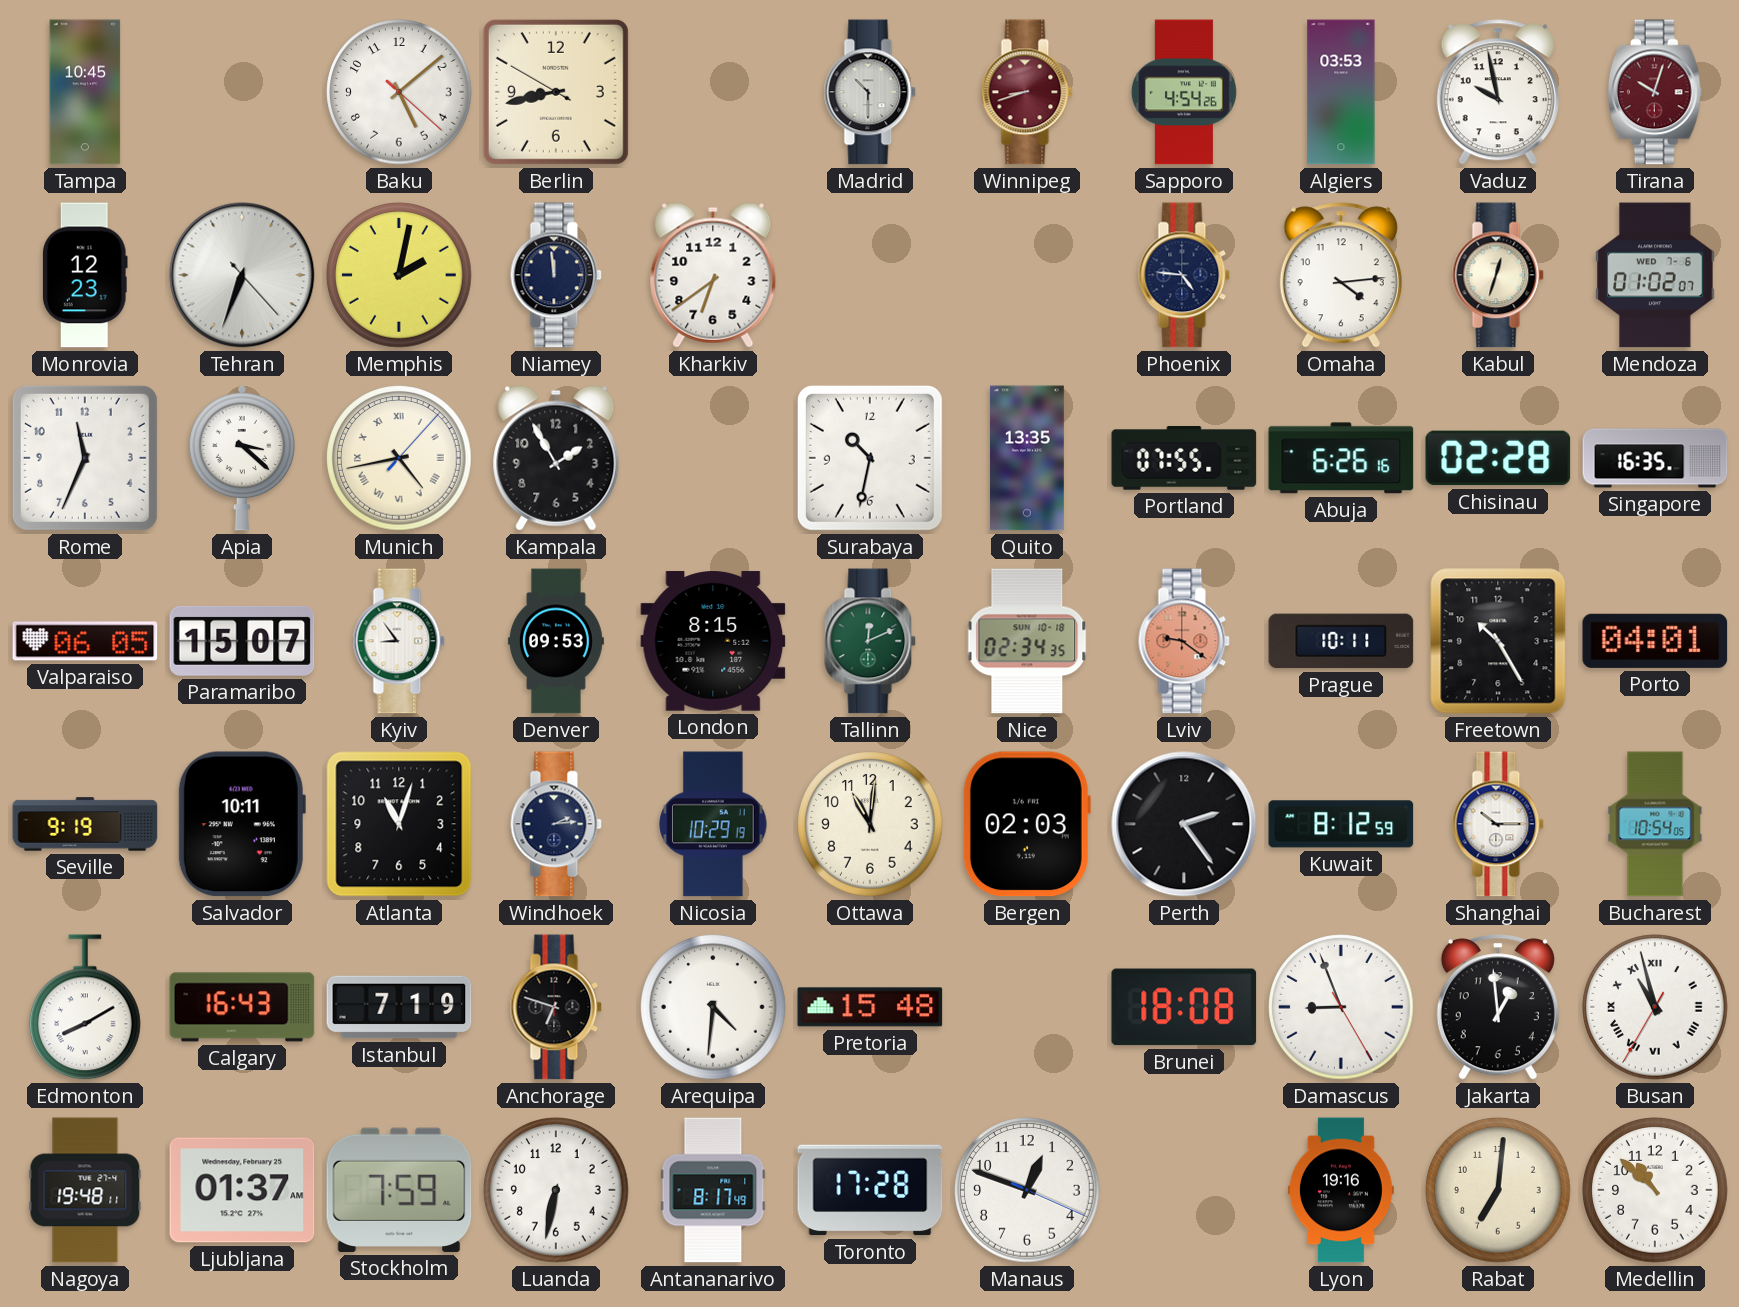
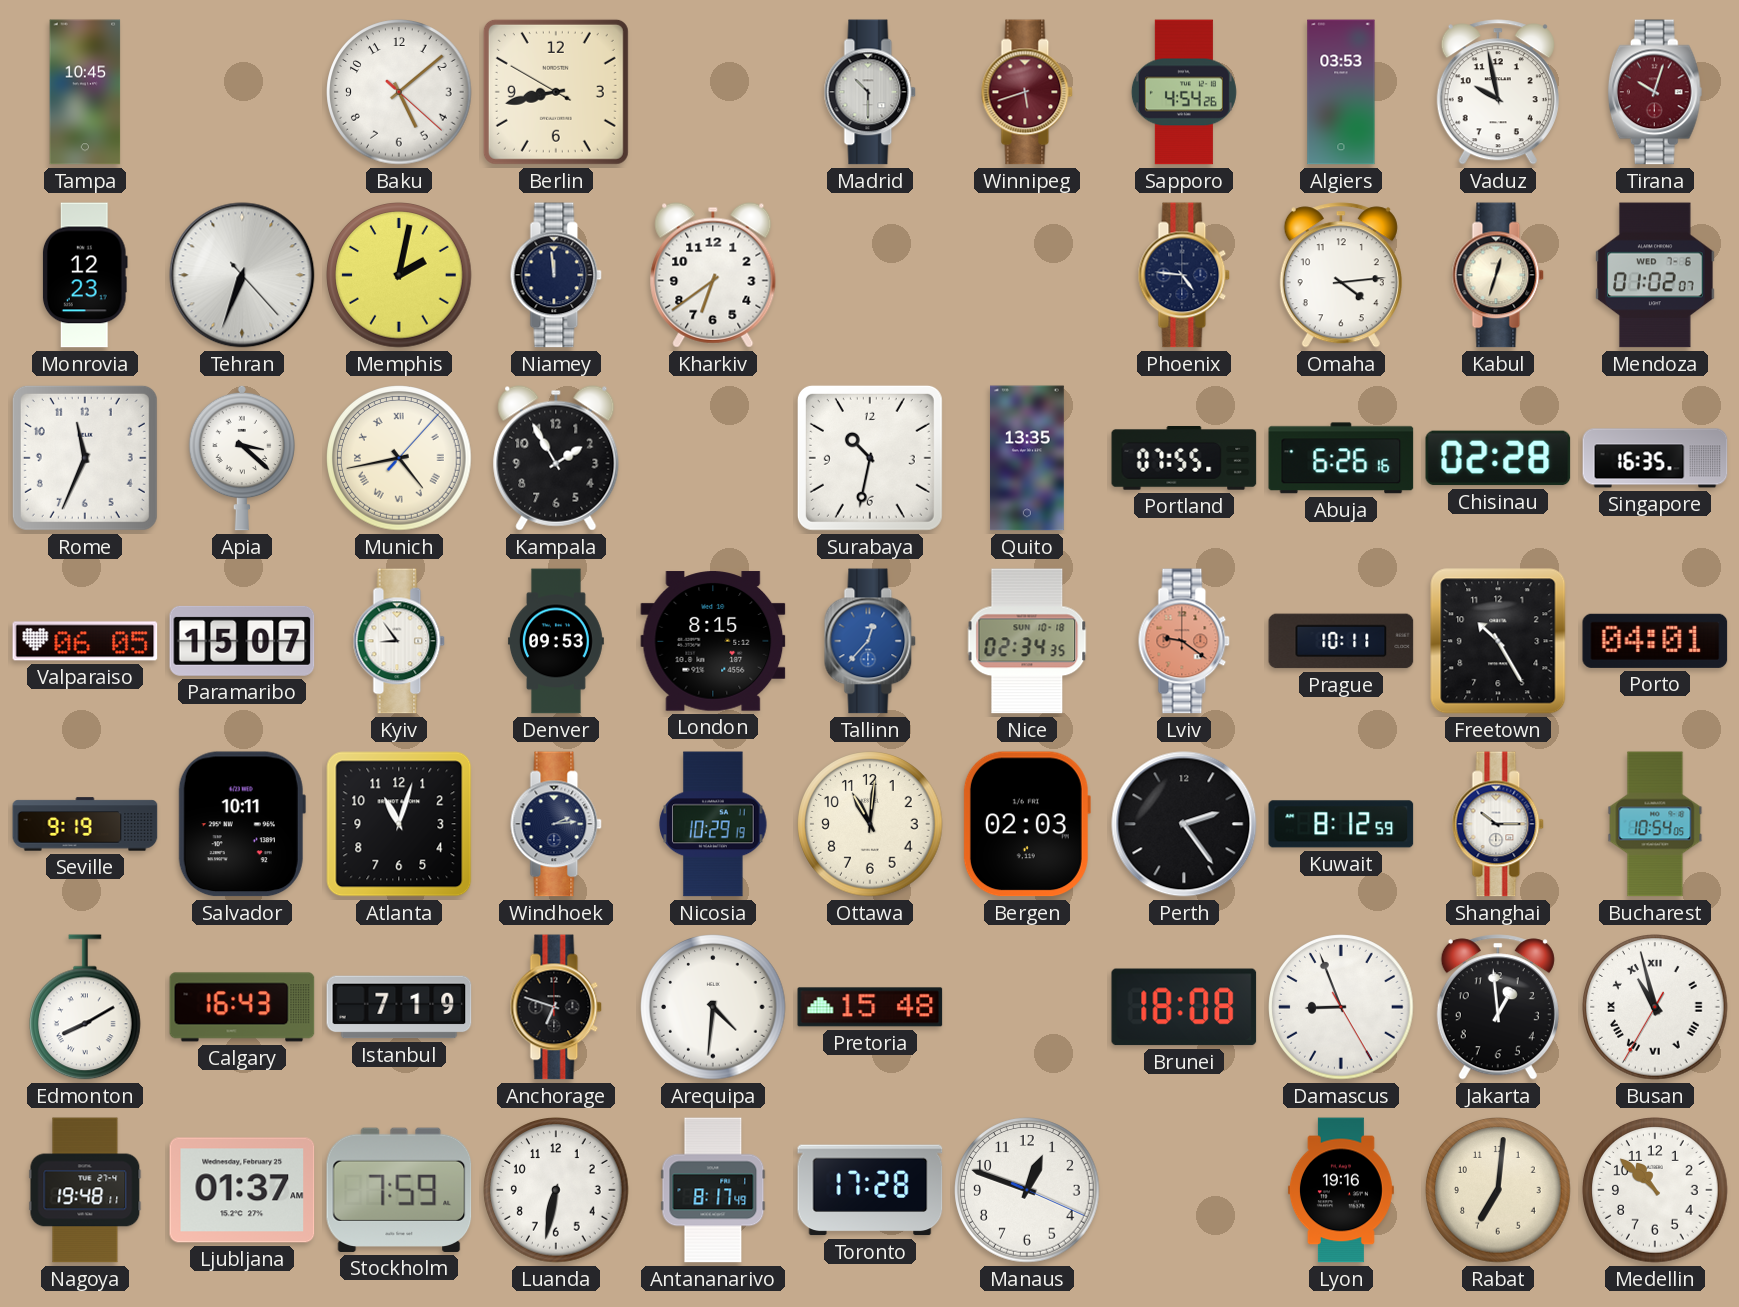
Winnipeg: 8:42 -> 5:42 (1027, 92)
Tallinn: 12:11 -> 12:37 (870, 641)
Tallinn dial: green -> blue (870, 641)
